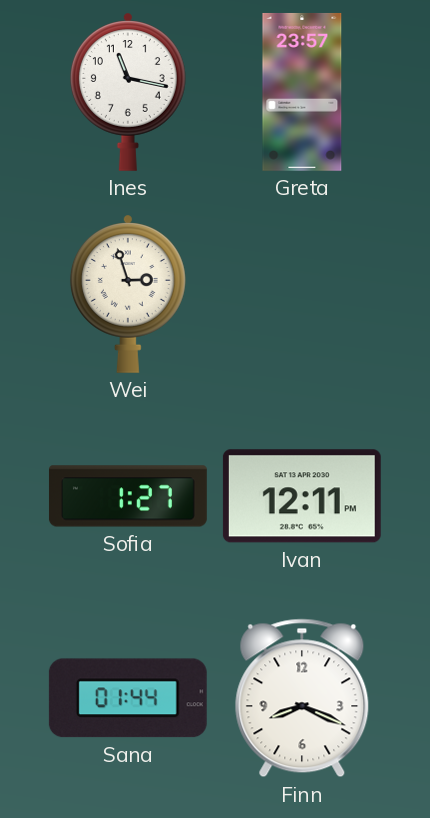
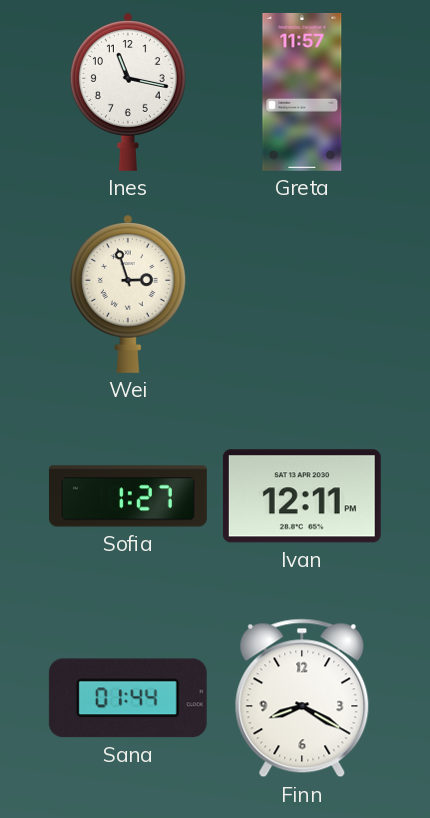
Greta: 23:57 -> 11:57 (302, 92)
Finn: 8:19 -> 8:20 (302, 698)
